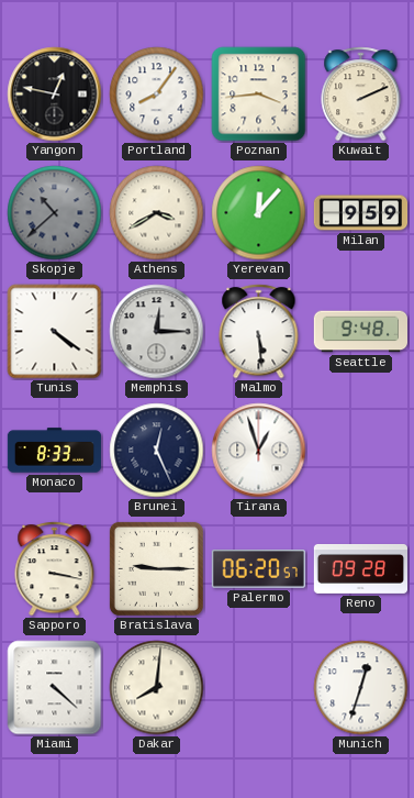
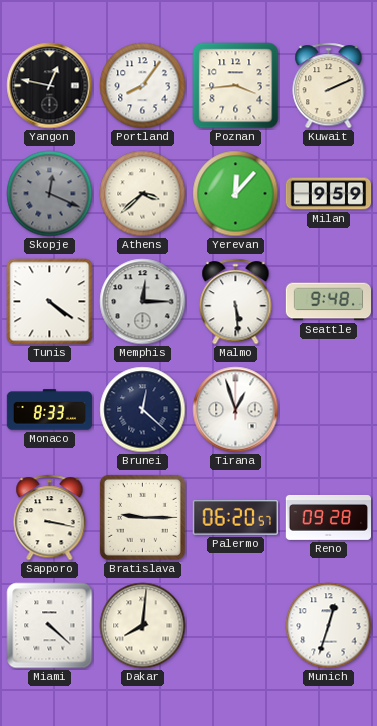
Skopje: 10:38 -> 12:19 (50, 194)
Athens: 3:40 -> 3:38 (143, 194)
Brunei: 12:26 -> 12:22 (143, 410)
